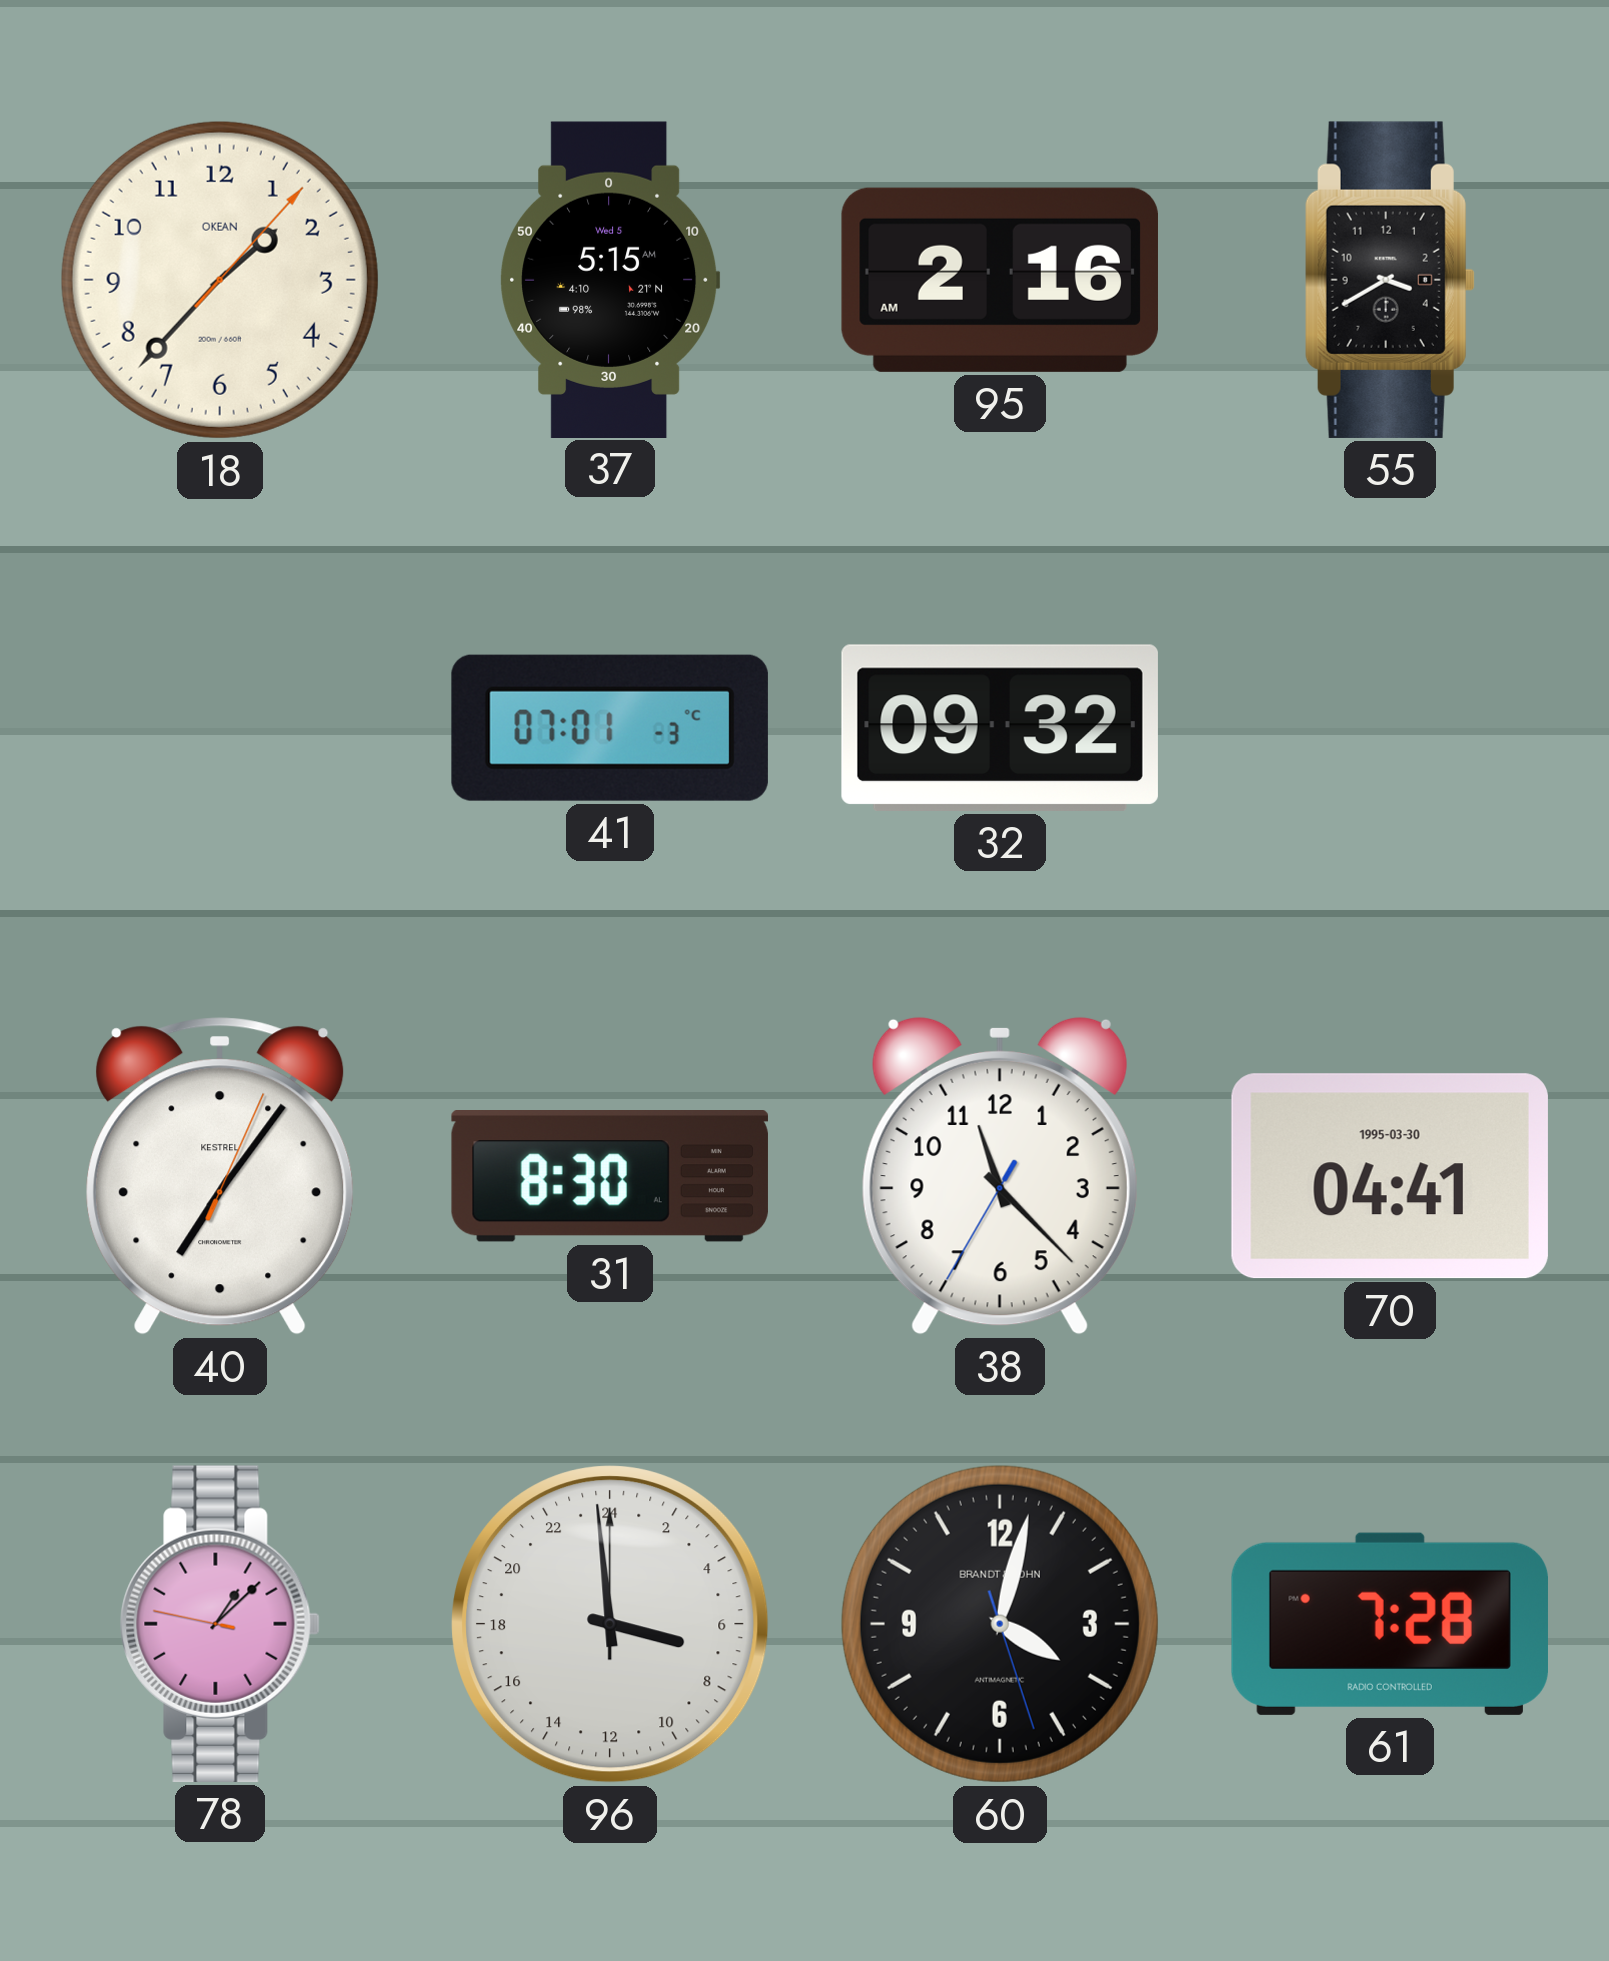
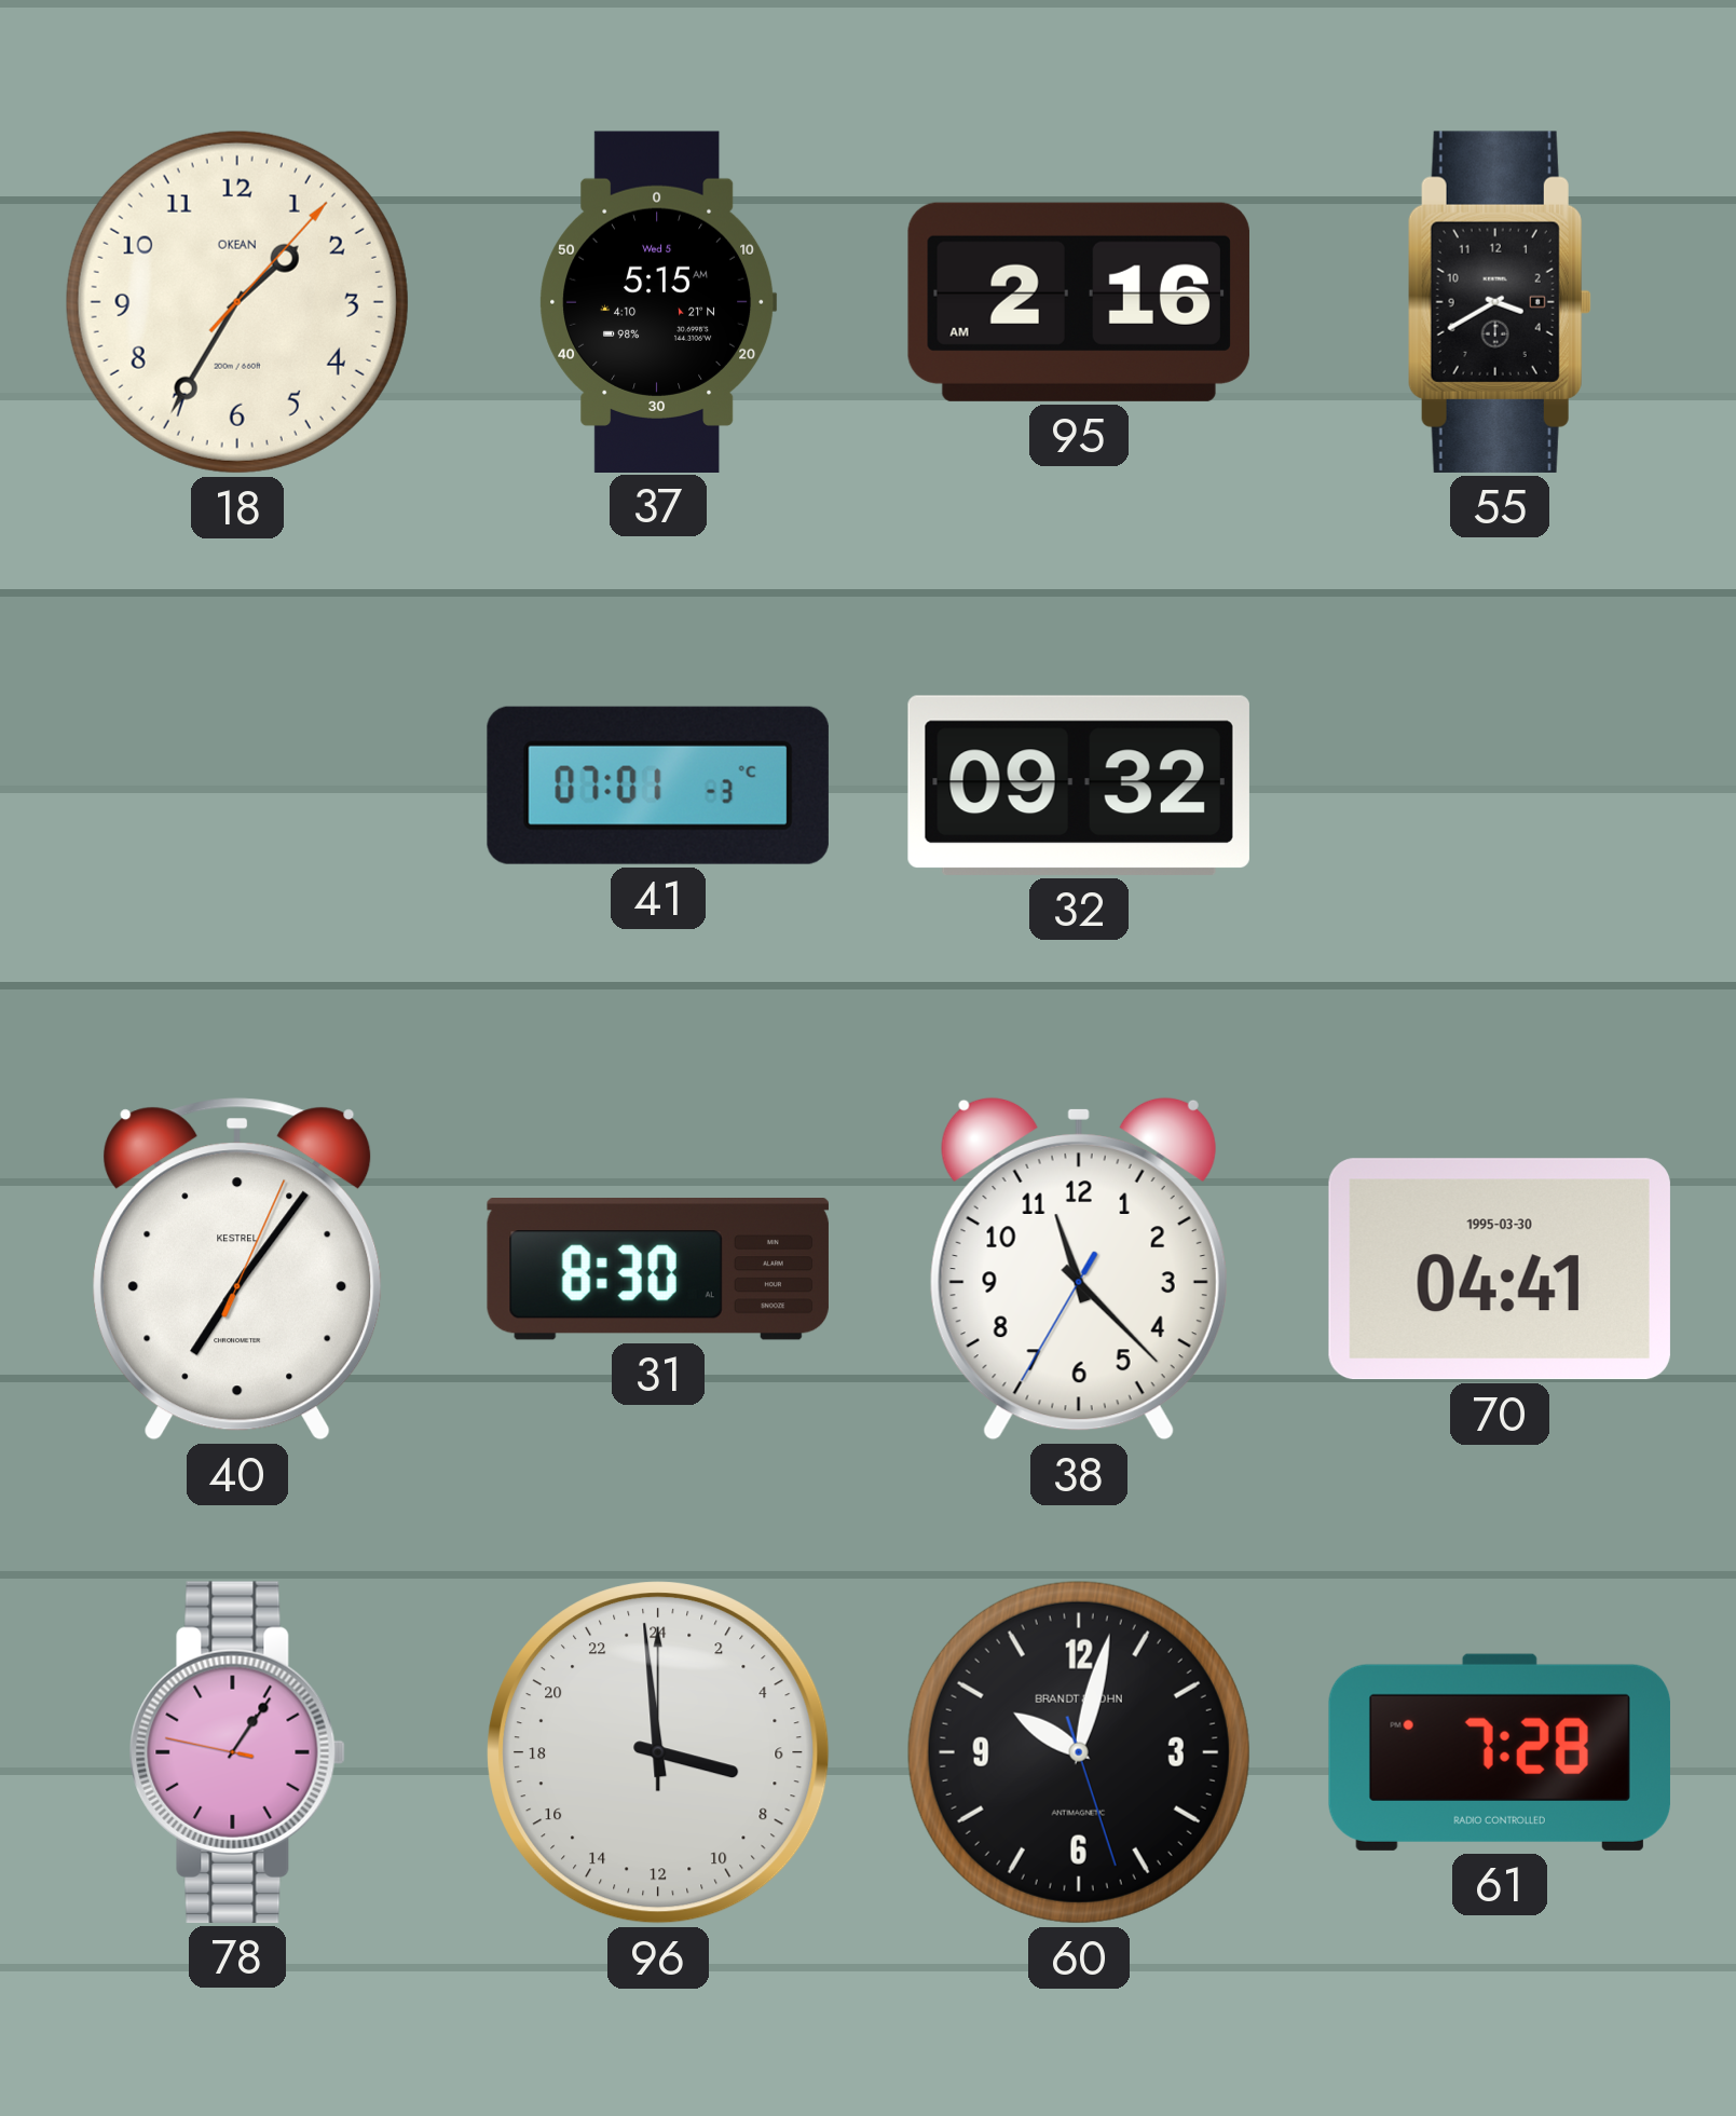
18: 1:37 -> 1:35 (237, 302)
78: 1:07 -> 1:05 (237, 1752)
60: 4:02 -> 10:02 (1079, 1752)
